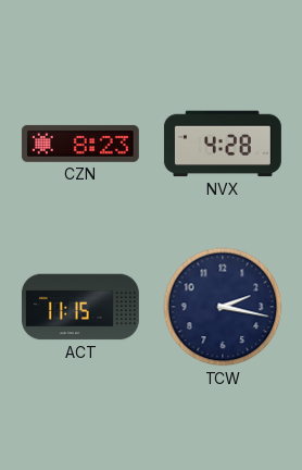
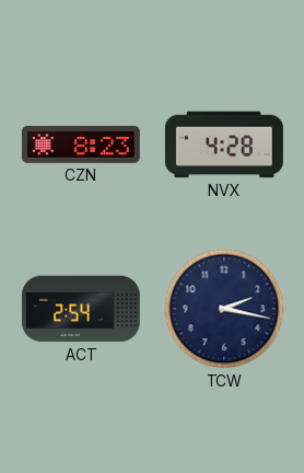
ACT: 11:15 -> 2:54 (81, 309)
